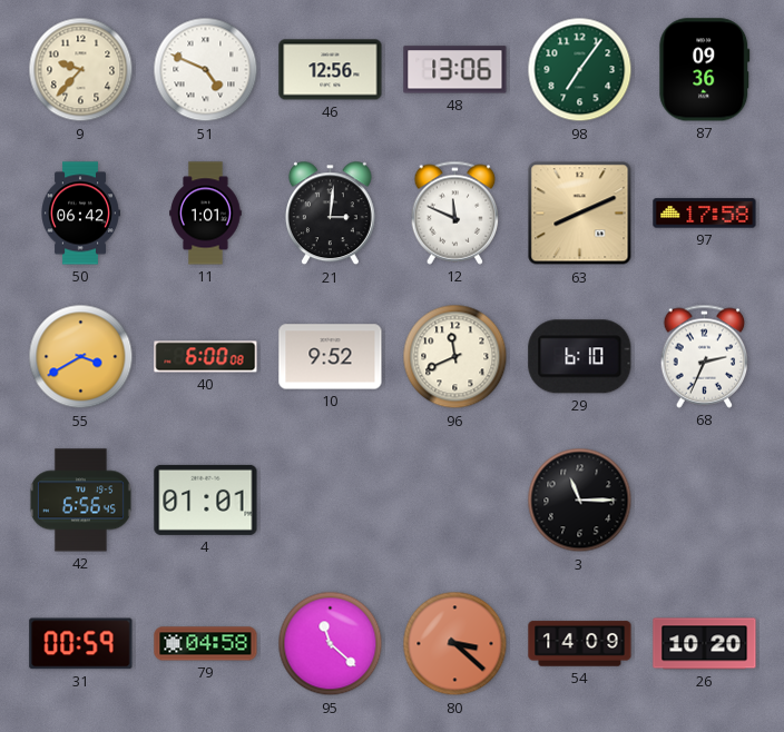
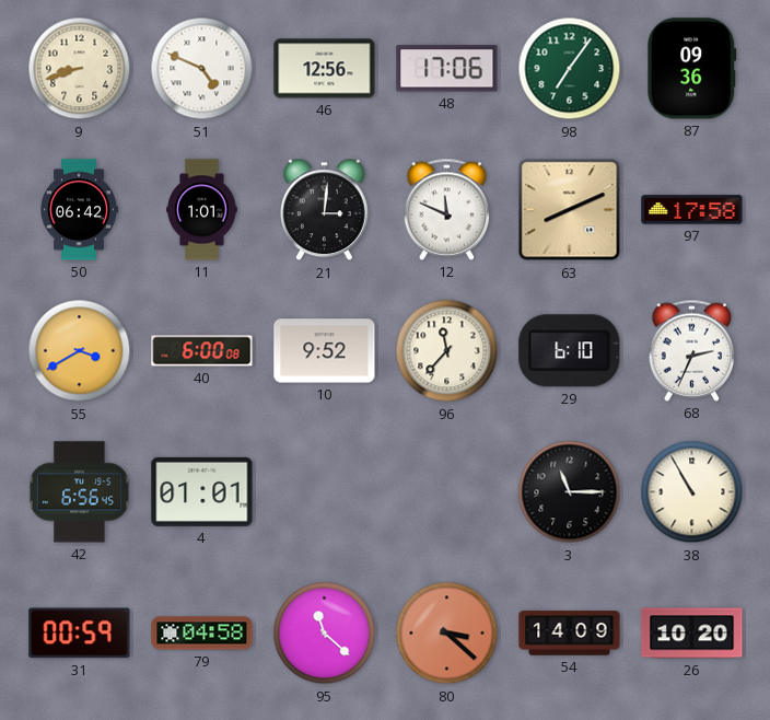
9: 9:37 -> 8:42 (80, 69)
48: 13:06 -> 17:06 (447, 69)
96: 11:41 -> 11:37 (447, 351)
38: none -> 10:55 (692, 492)
